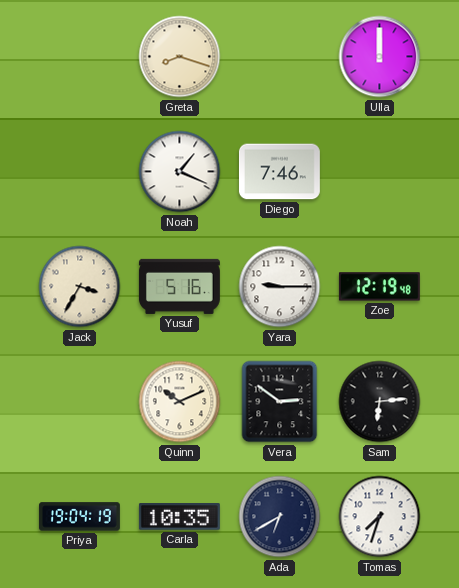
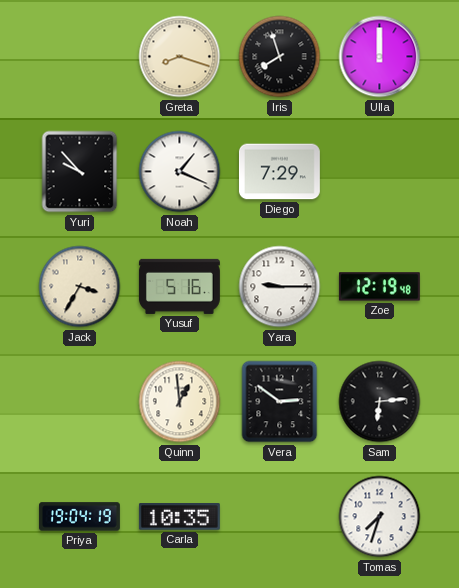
Iris: none -> 7:57 (280, 57)
Yuri: none -> 9:53 (80, 172)
Diego: 7:46 -> 7:29 (279, 172)
Quinn: 10:11 -> 12:59 (180, 402)
Ada: 6:40 -> none (280, 517)
